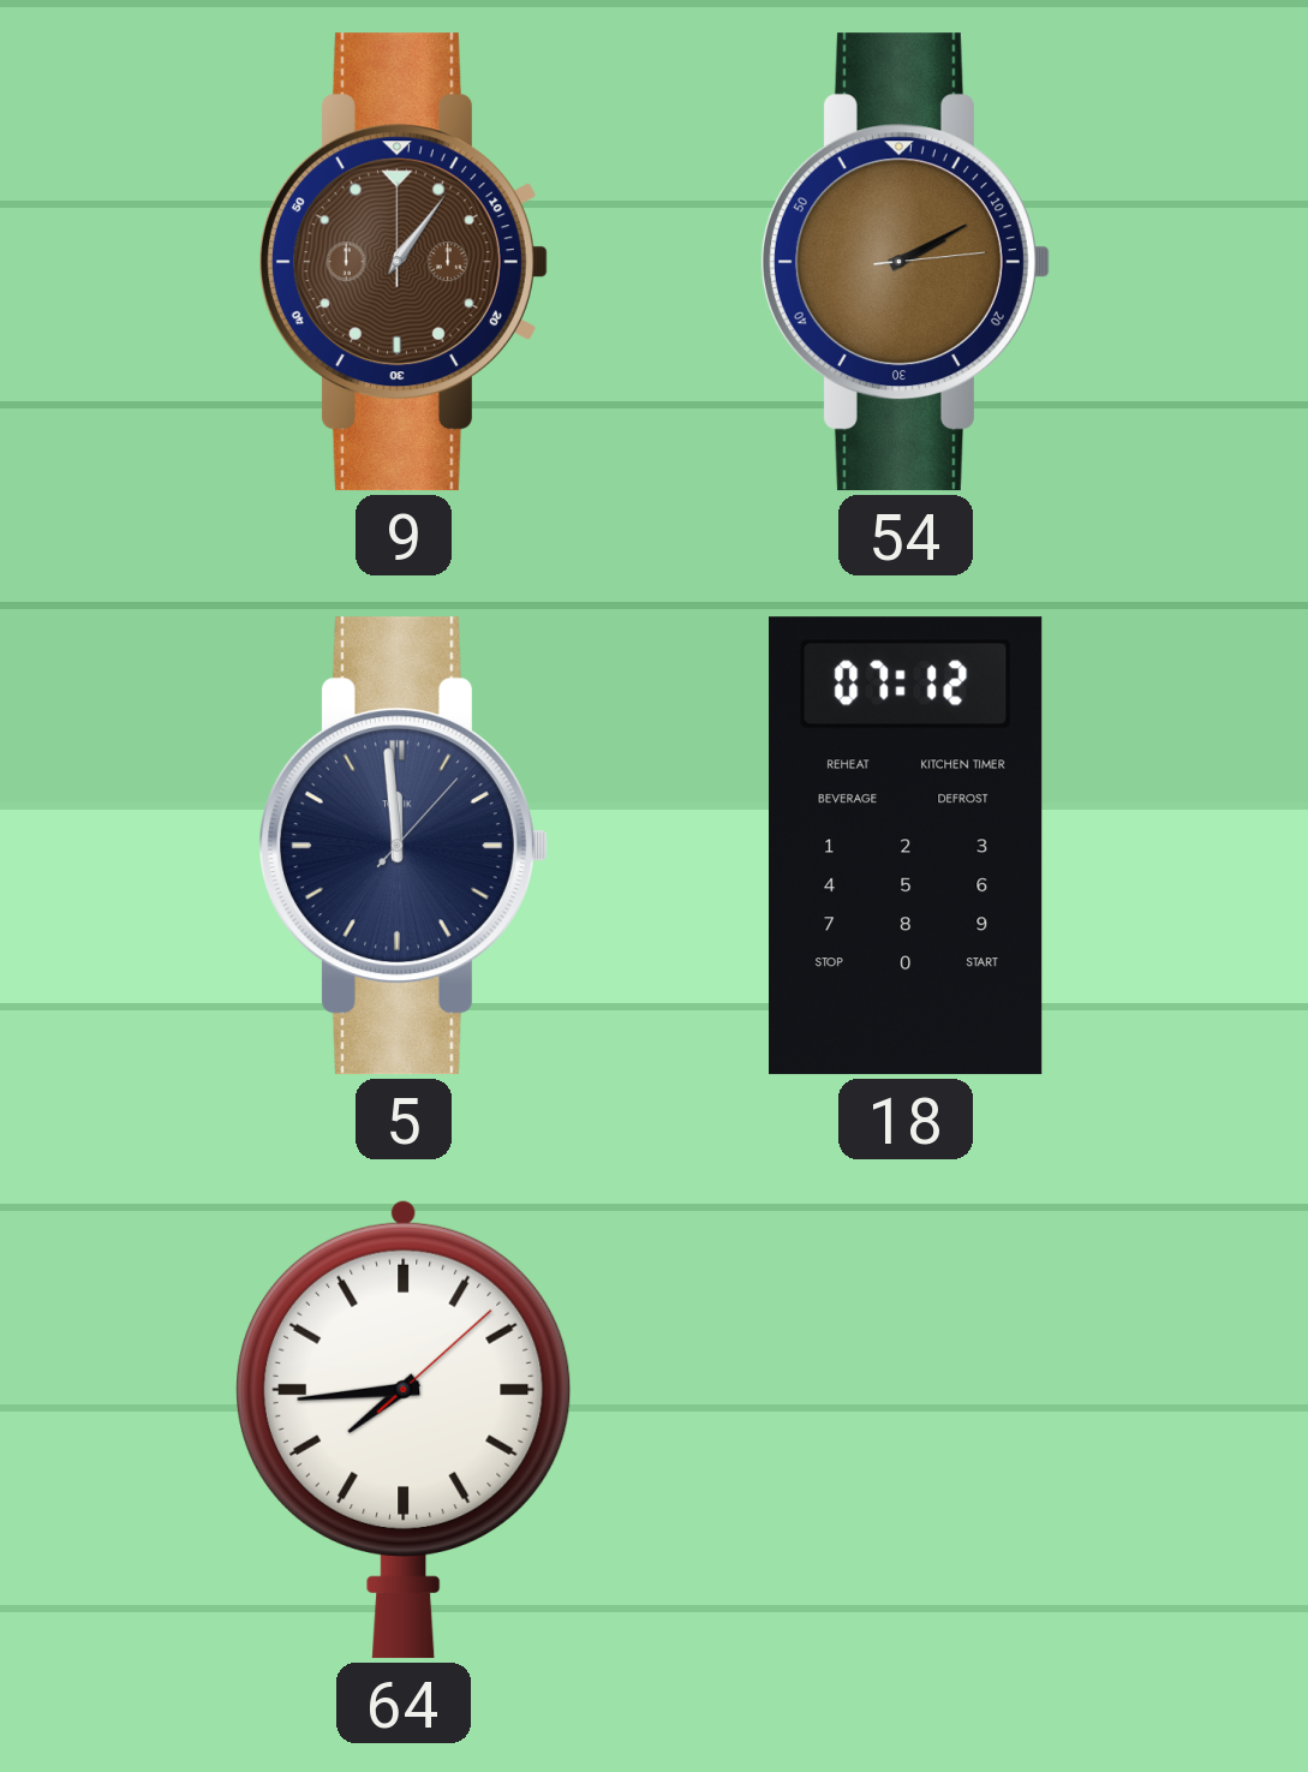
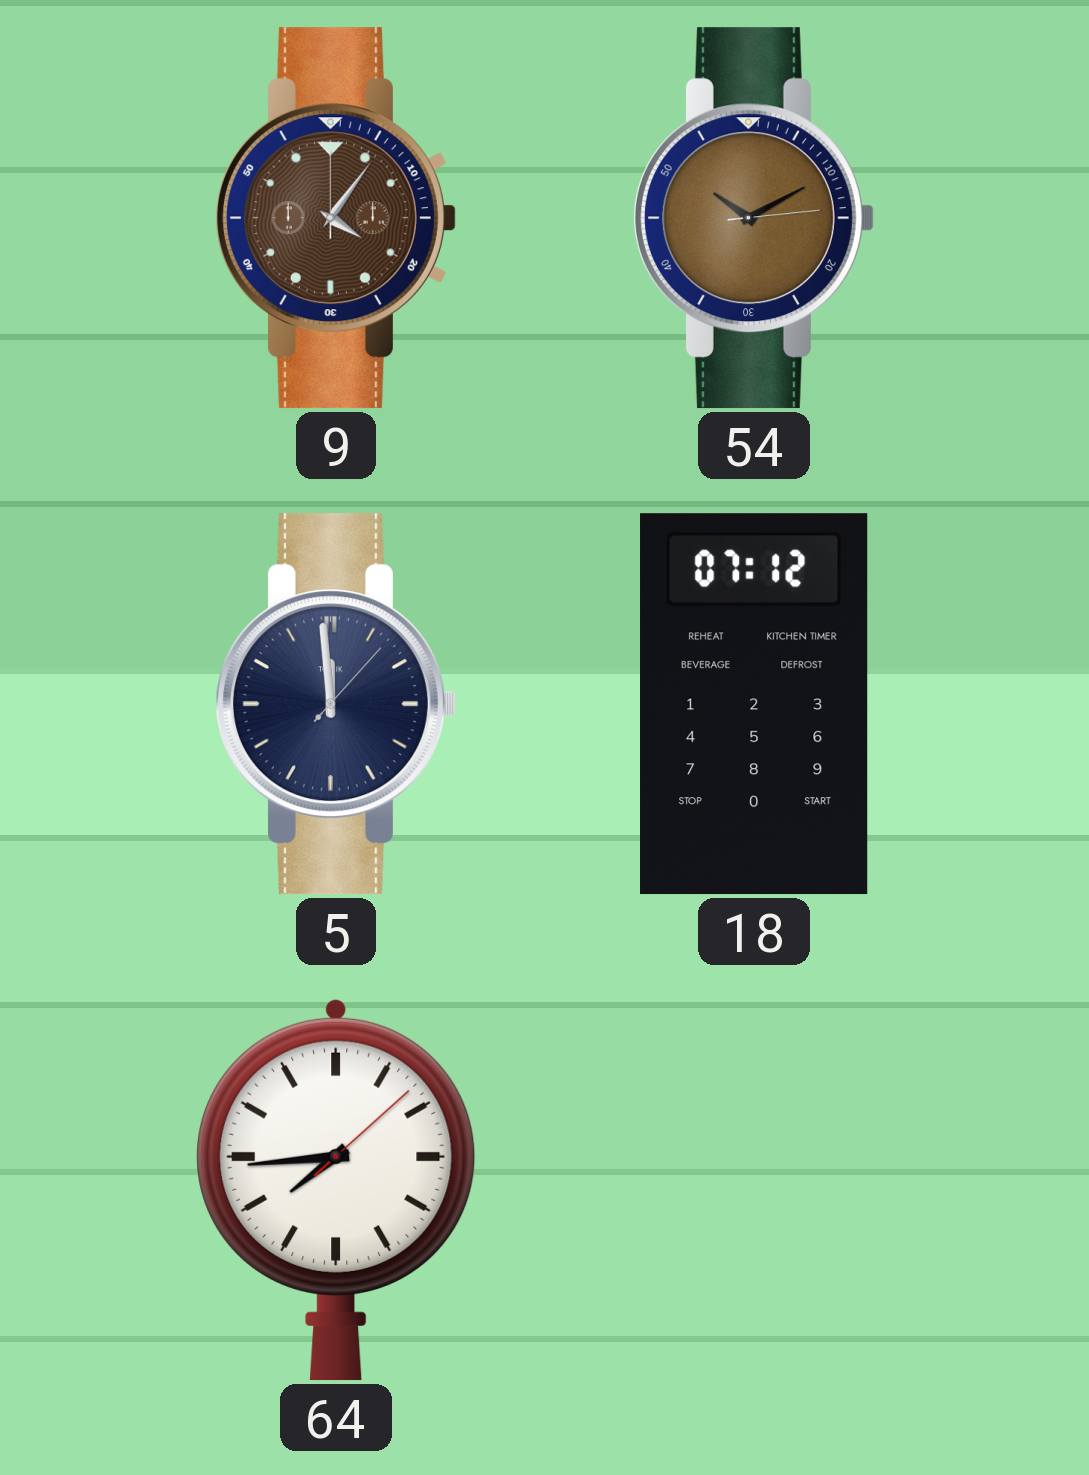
9: 1:06 -> 4:06 (335, 218)
54: 2:10 -> 10:10 (753, 218)
